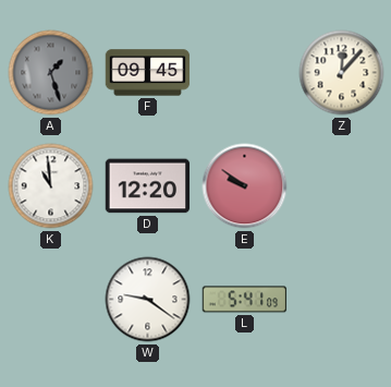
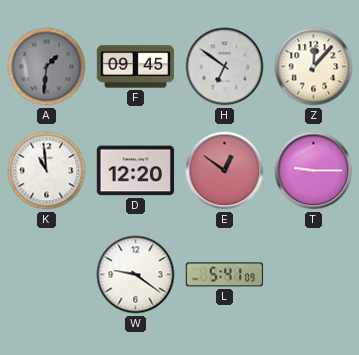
A: 1:27 -> 1:31 (47, 67)
H: none -> 6:51 (225, 67)
E: 9:51 -> 12:51 (225, 171)
T: none -> 9:15 (314, 171)
